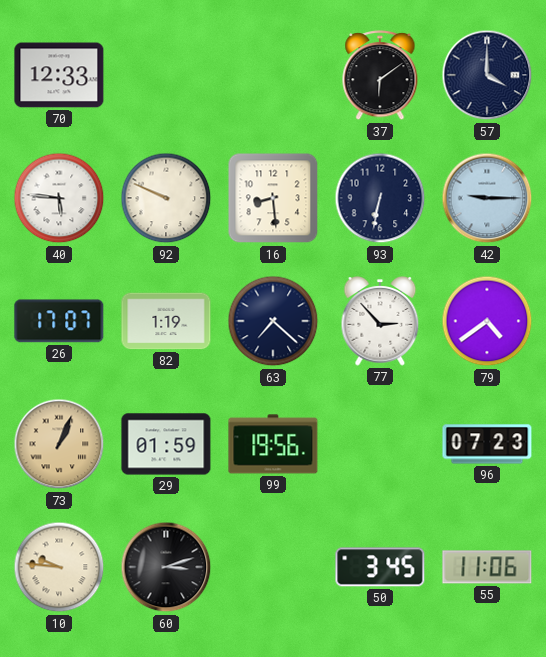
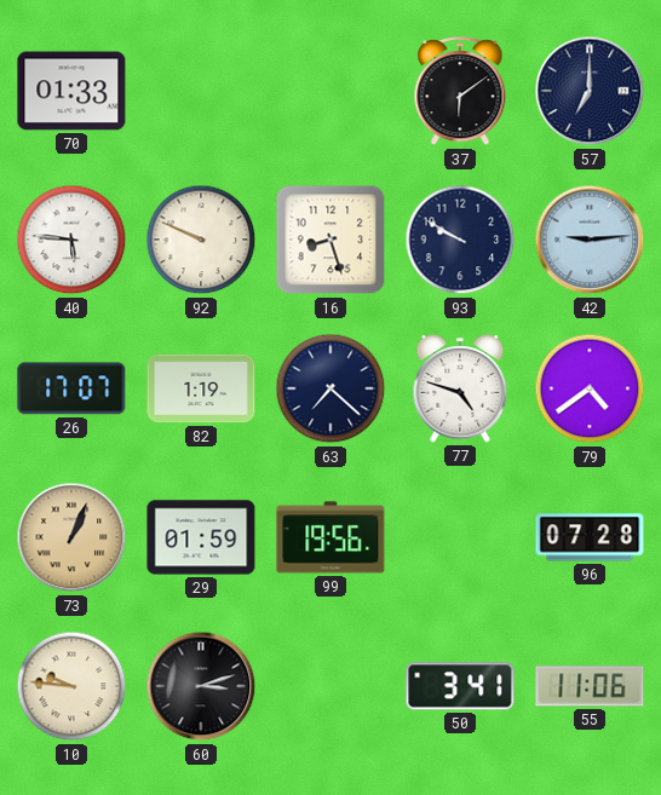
70: 12:33 -> 01:33 (71, 91)
57: 4:00 -> 7:00 (590, 91)
16: 8:29 -> 8:27 (330, 240)
93: 6:32 -> 9:50 (460, 240)
42: 9:15 -> 9:14 (590, 240)
77: 2:53 -> 4:48 (460, 388)
96: 07:23 -> 07:28 (590, 537)
50: 3:45 -> 3:41 (460, 686)
